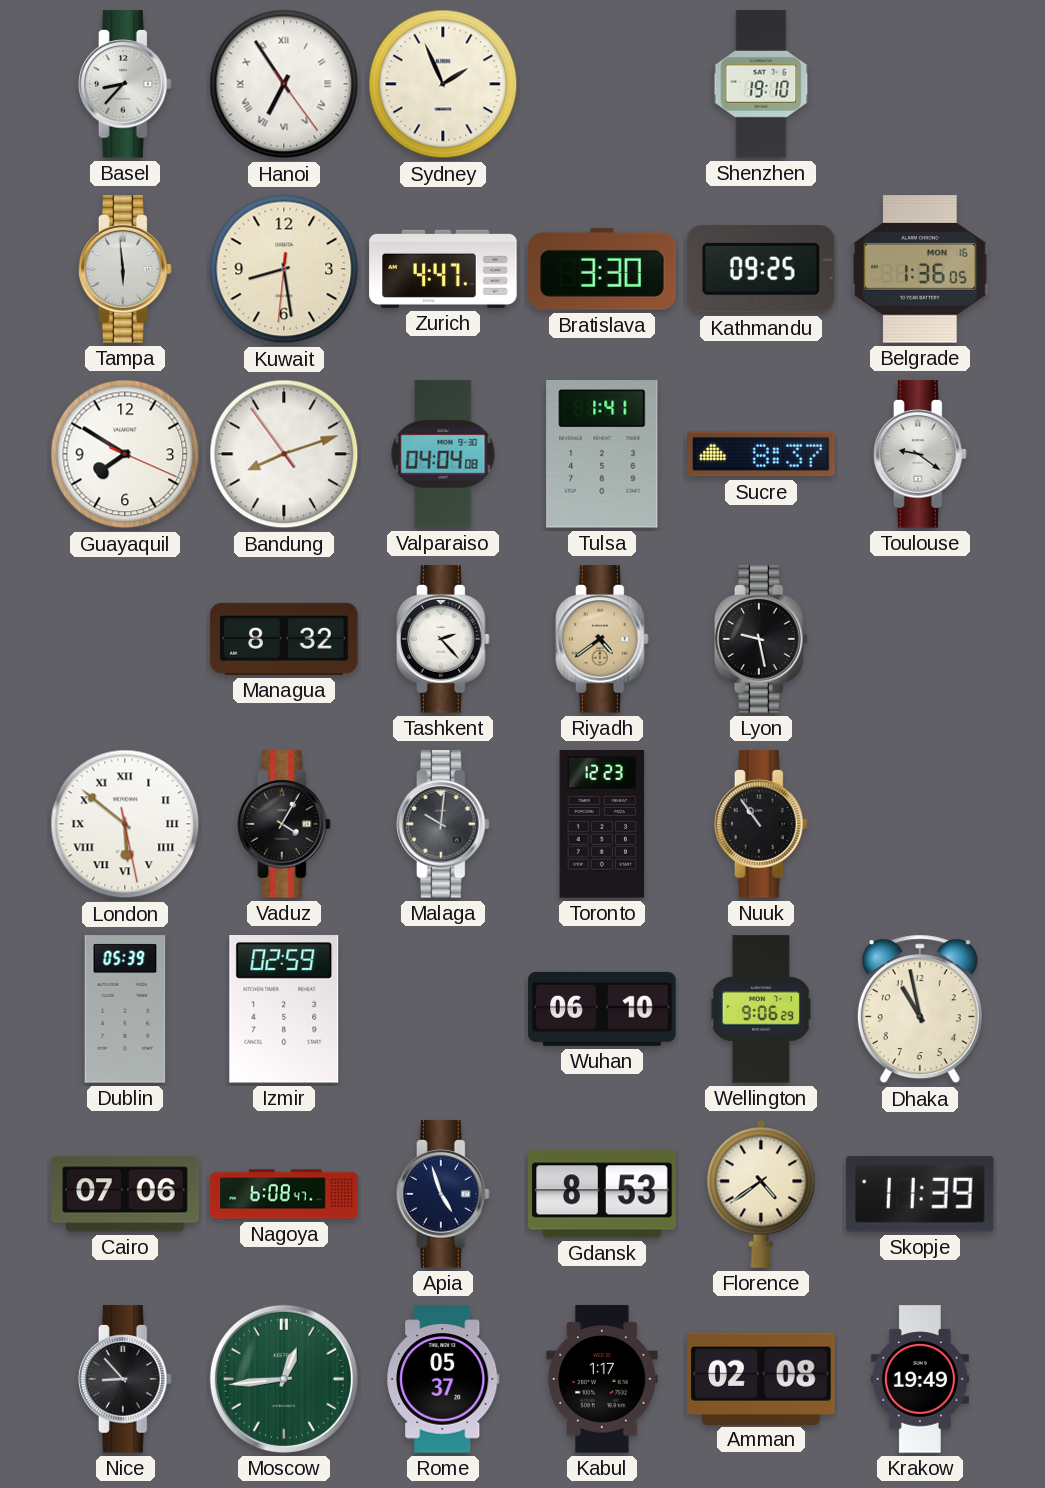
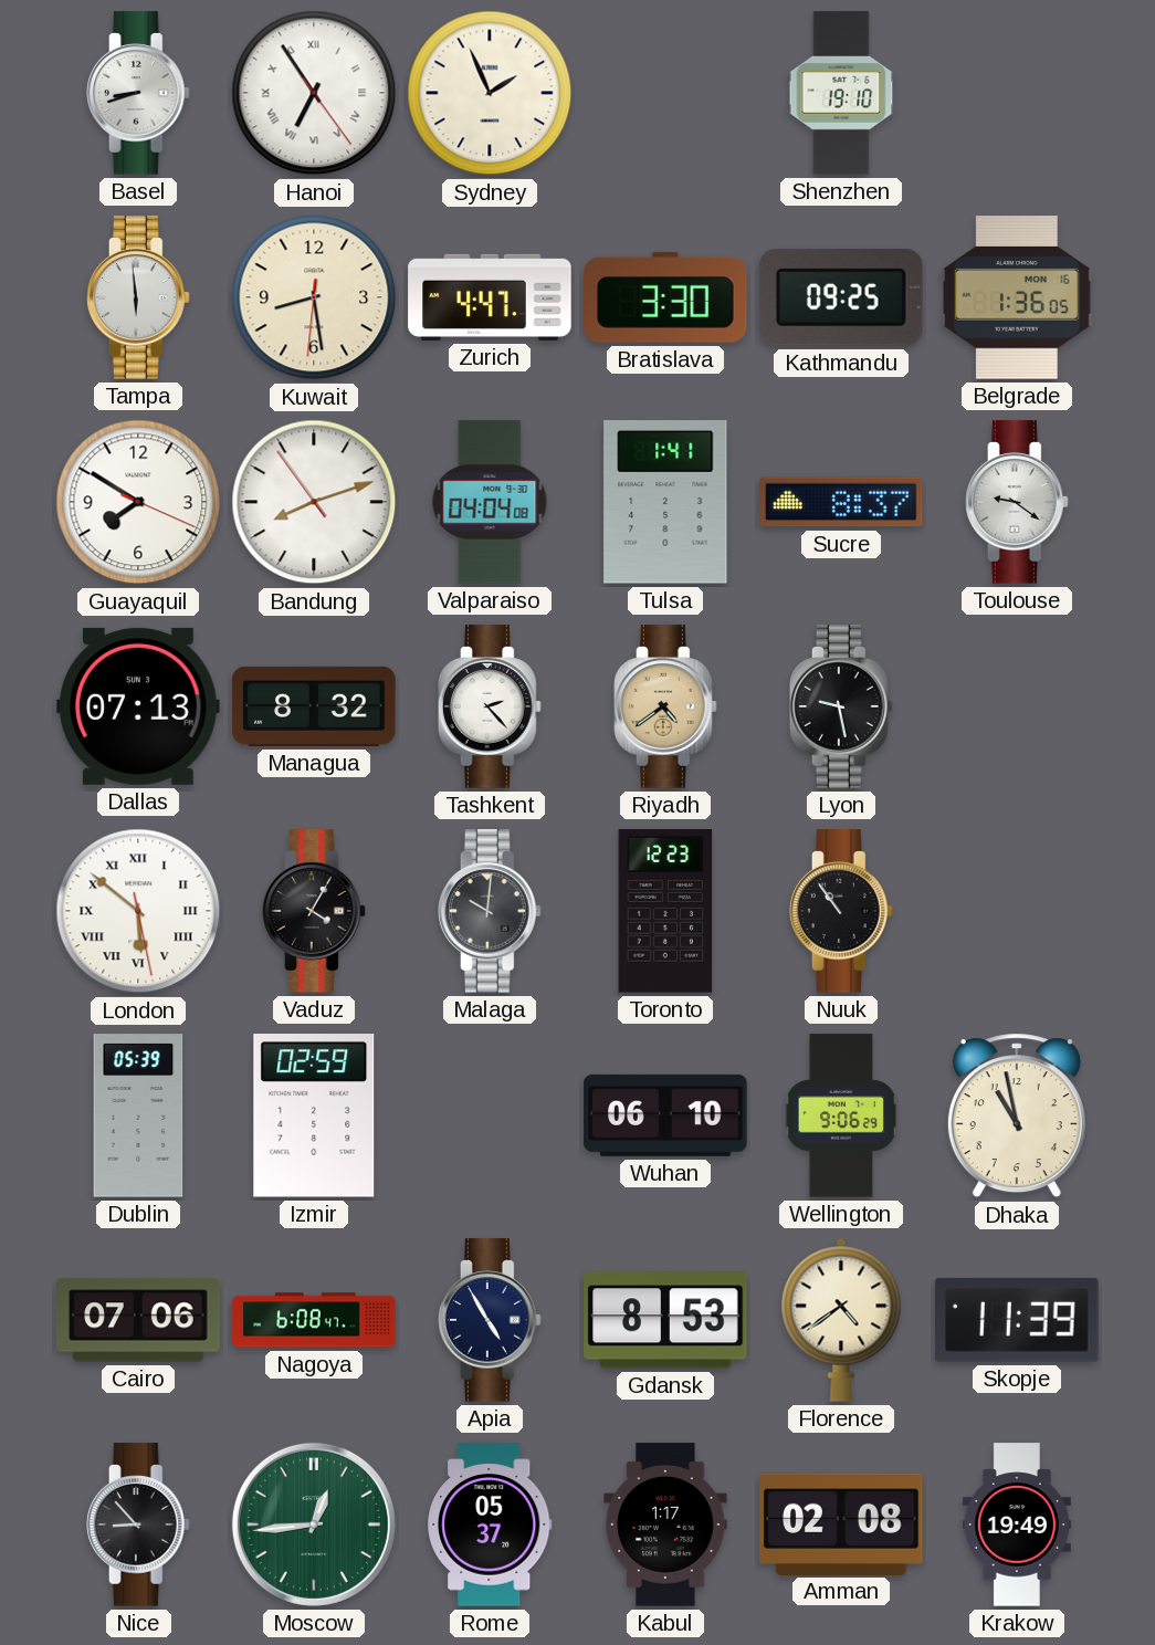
Basel: 8:37 -> 8:42 (138, 93)
Dallas: none -> 07:13 (138, 706)
Apia: 4:57 -> 4:55 (490, 1320)
